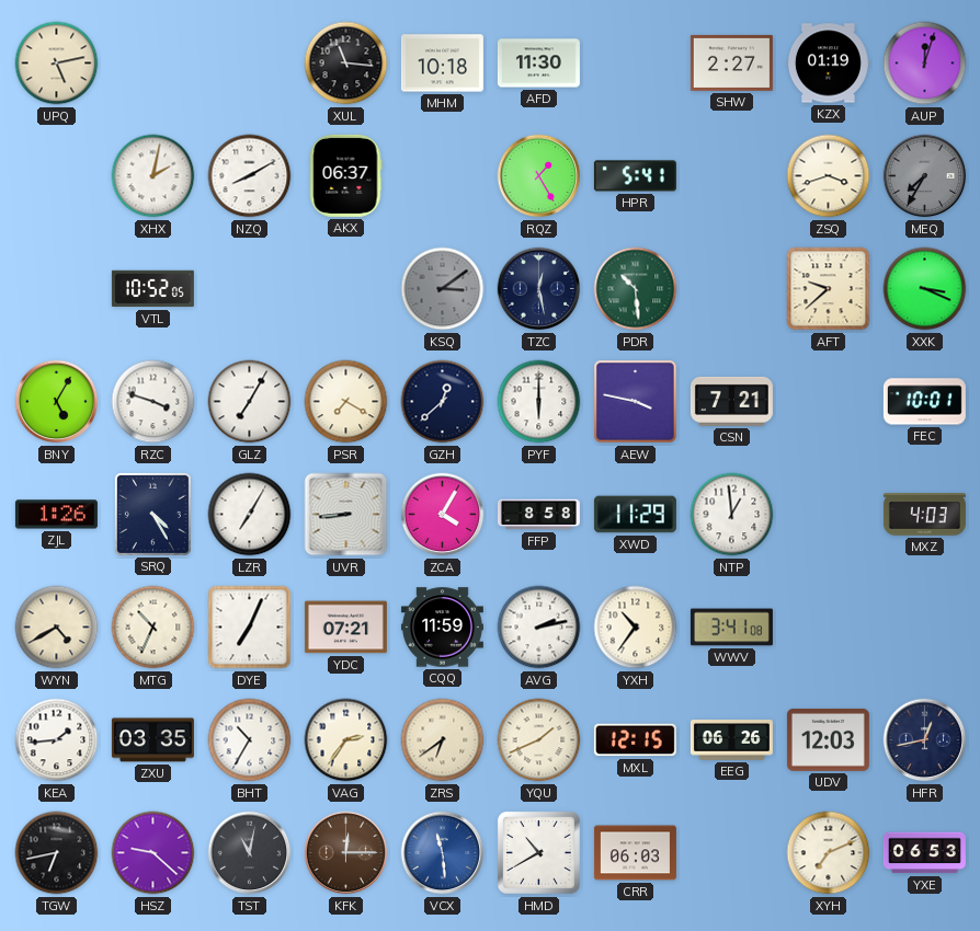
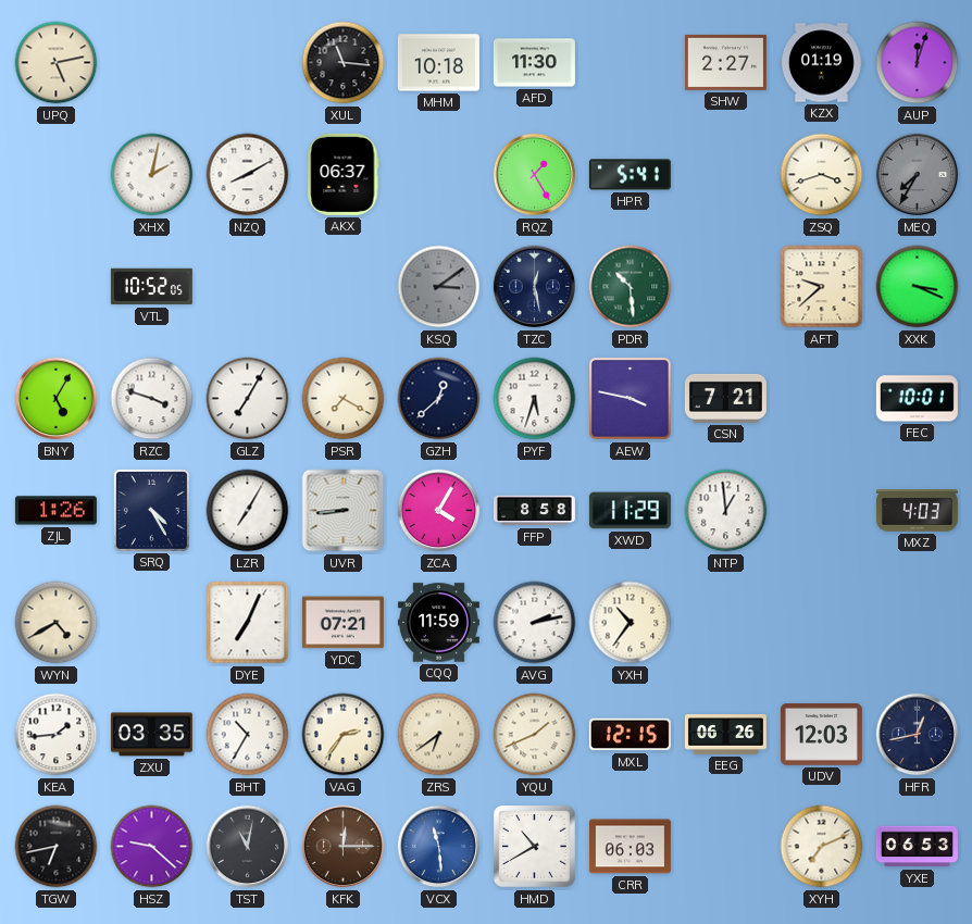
PYF: 6:00 -> 5:33 (535, 399)
MTG: 10:34 -> none (153, 628)
WWV: 3:41 -> none (731, 628)
